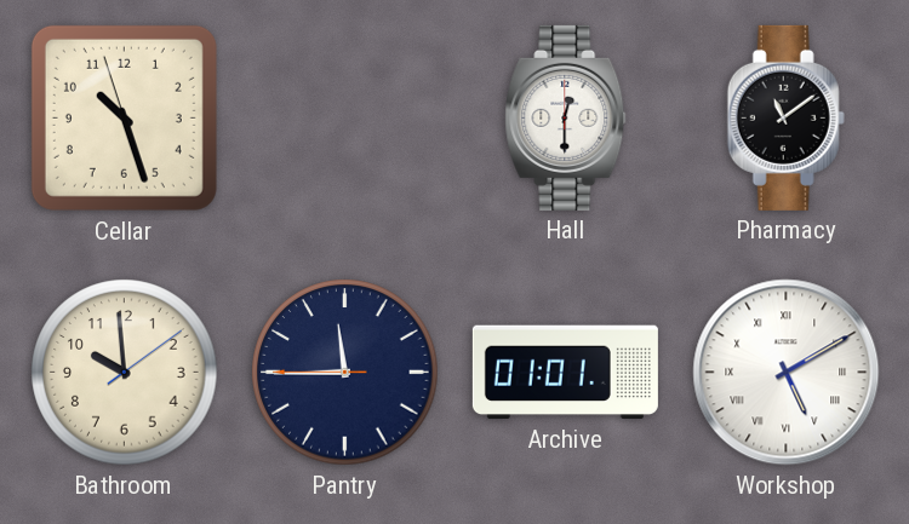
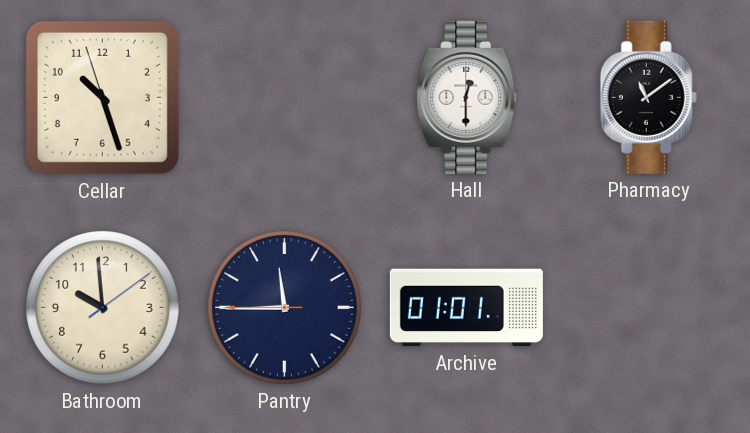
Workshop: 5:10 -> none (787, 373)
